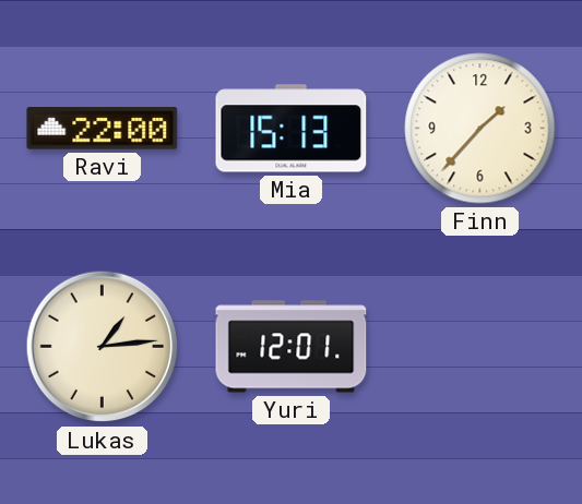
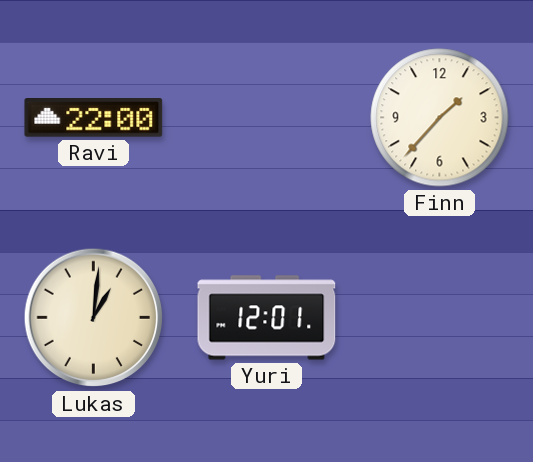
Mia: 15:13 -> none (292, 129)
Lukas: 1:14 -> 1:01 (94, 318)
